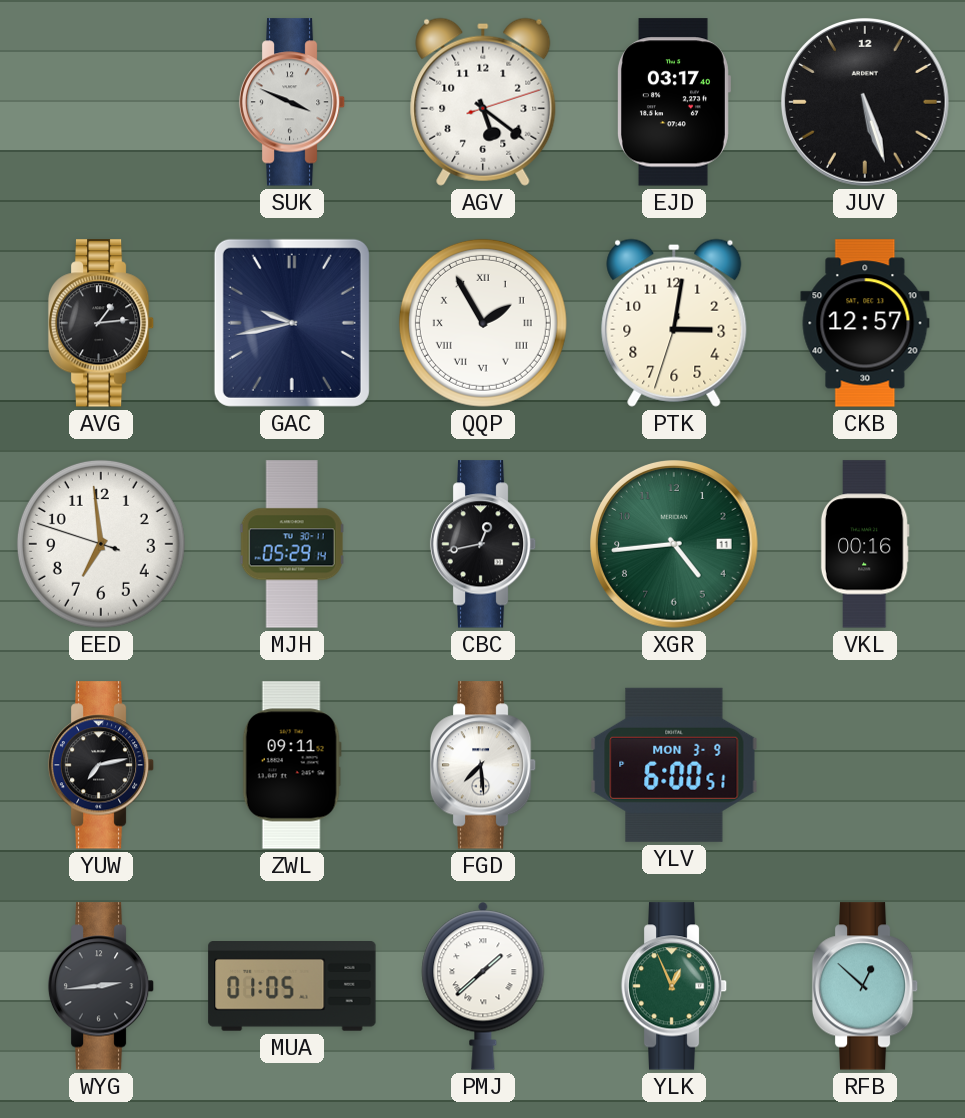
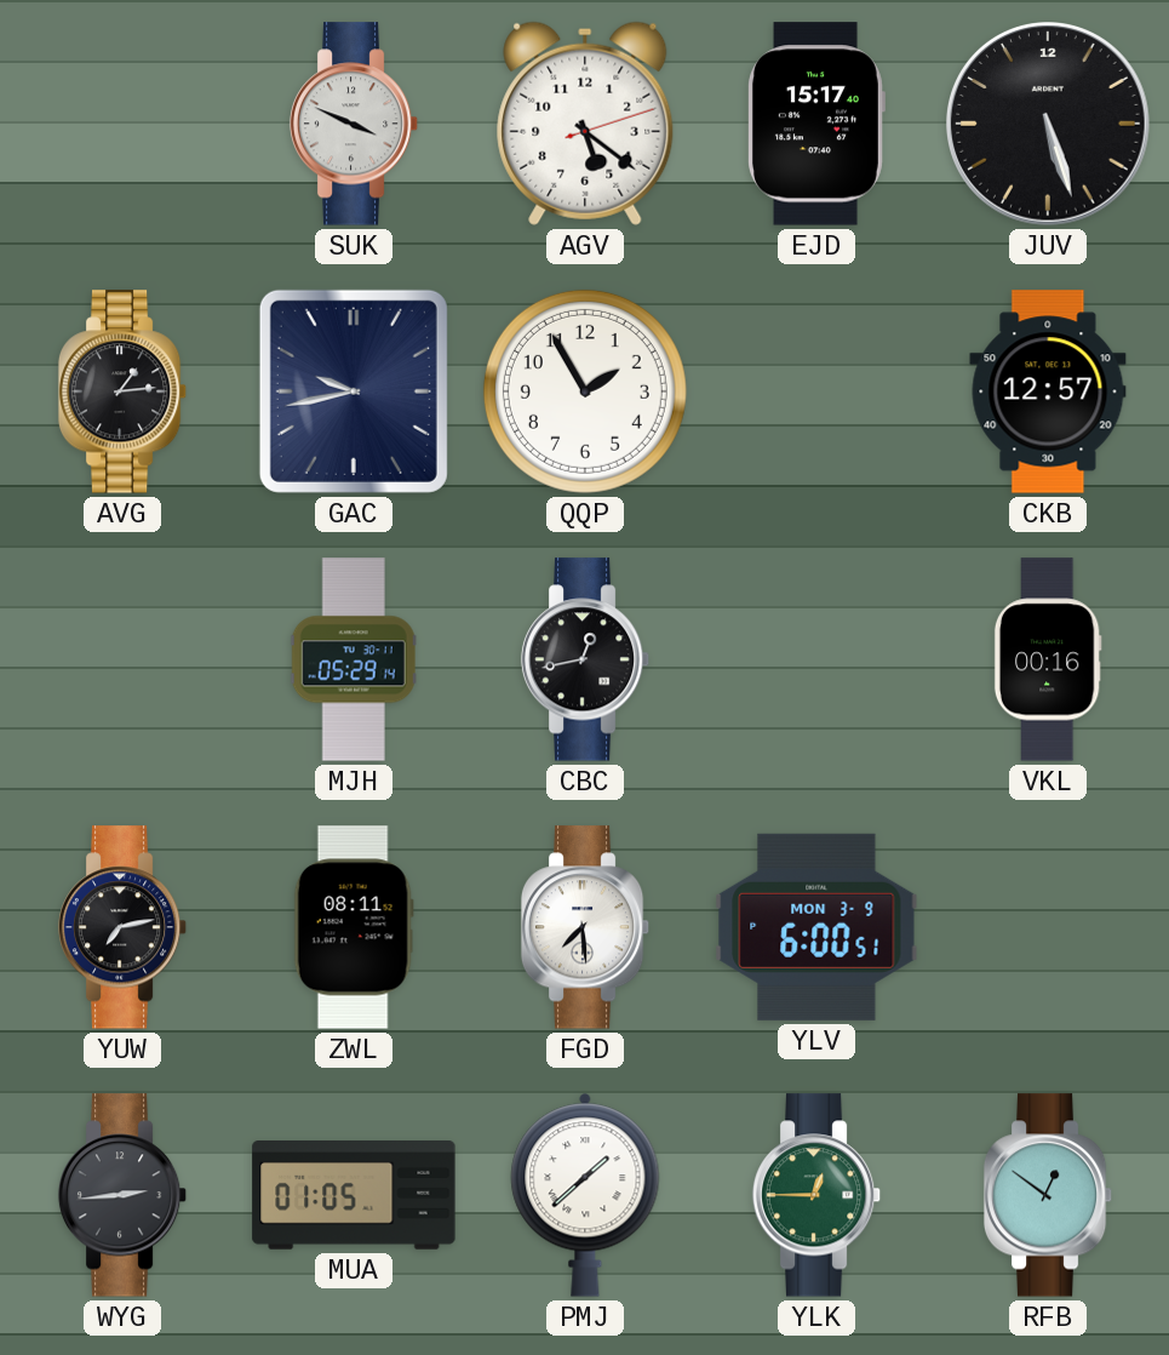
EJD: 03:17 -> 15:17 (815, 124)
QQP numerals: Roman -> Arabic (585, 391)
PTK: 3:01 -> none (674, 323)
EED: 6:58 -> none (101, 544)
XGR: 4:44 -> none (675, 545)
ZWL: 09:11 -> 08:11 (354, 927)
YLK: 12:56 -> 12:45 (816, 1195)
RFB: 12:52 -> 12:51 (1048, 1195)
